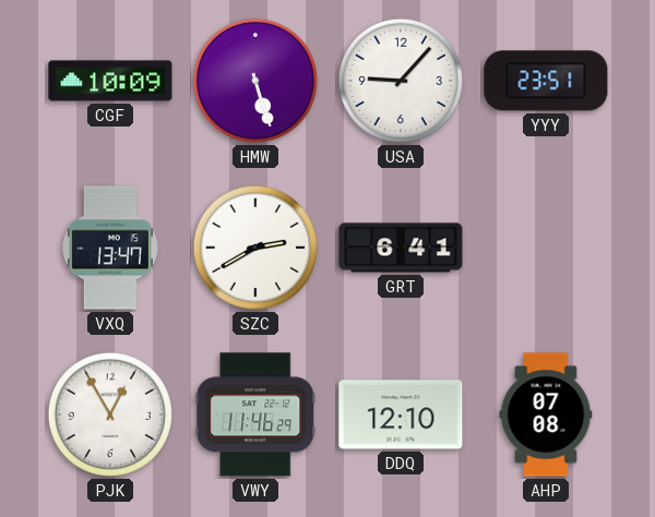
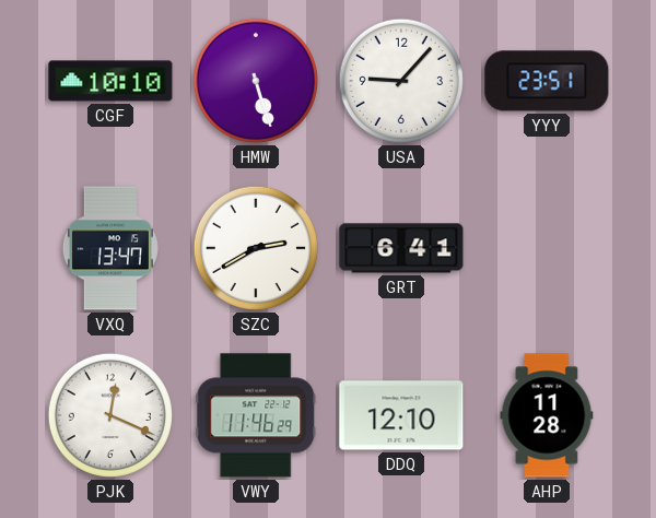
CGF: 10:09 -> 10:10 (110, 81)
PJK: 12:55 -> 12:19 (110, 415)
AHP: 07:08 -> 11:28 (547, 415)
